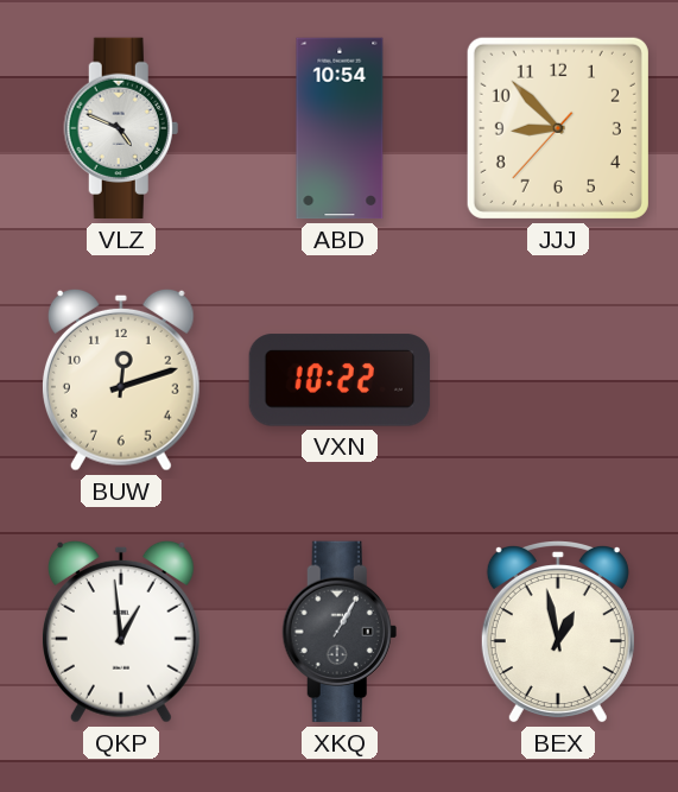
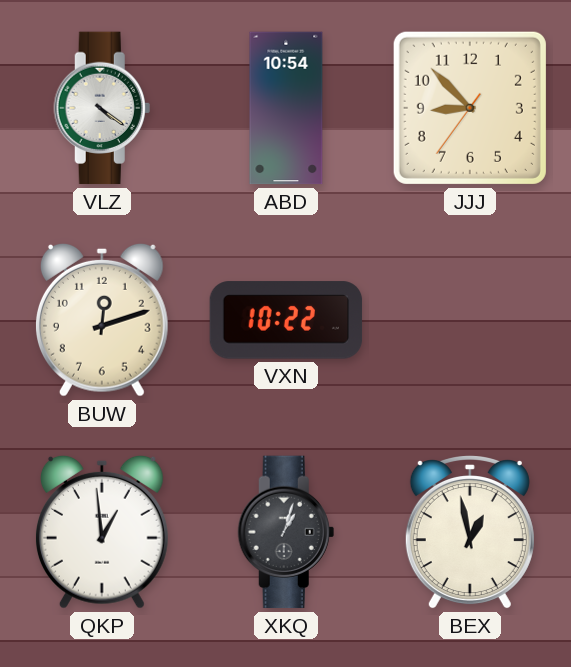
VLZ: 4:49 -> 4:21 (102, 108)
JJJ: 8:52:37 -> 8:52:36 (470, 108)
XKQ: 1:05 -> 1:03 (286, 532)
